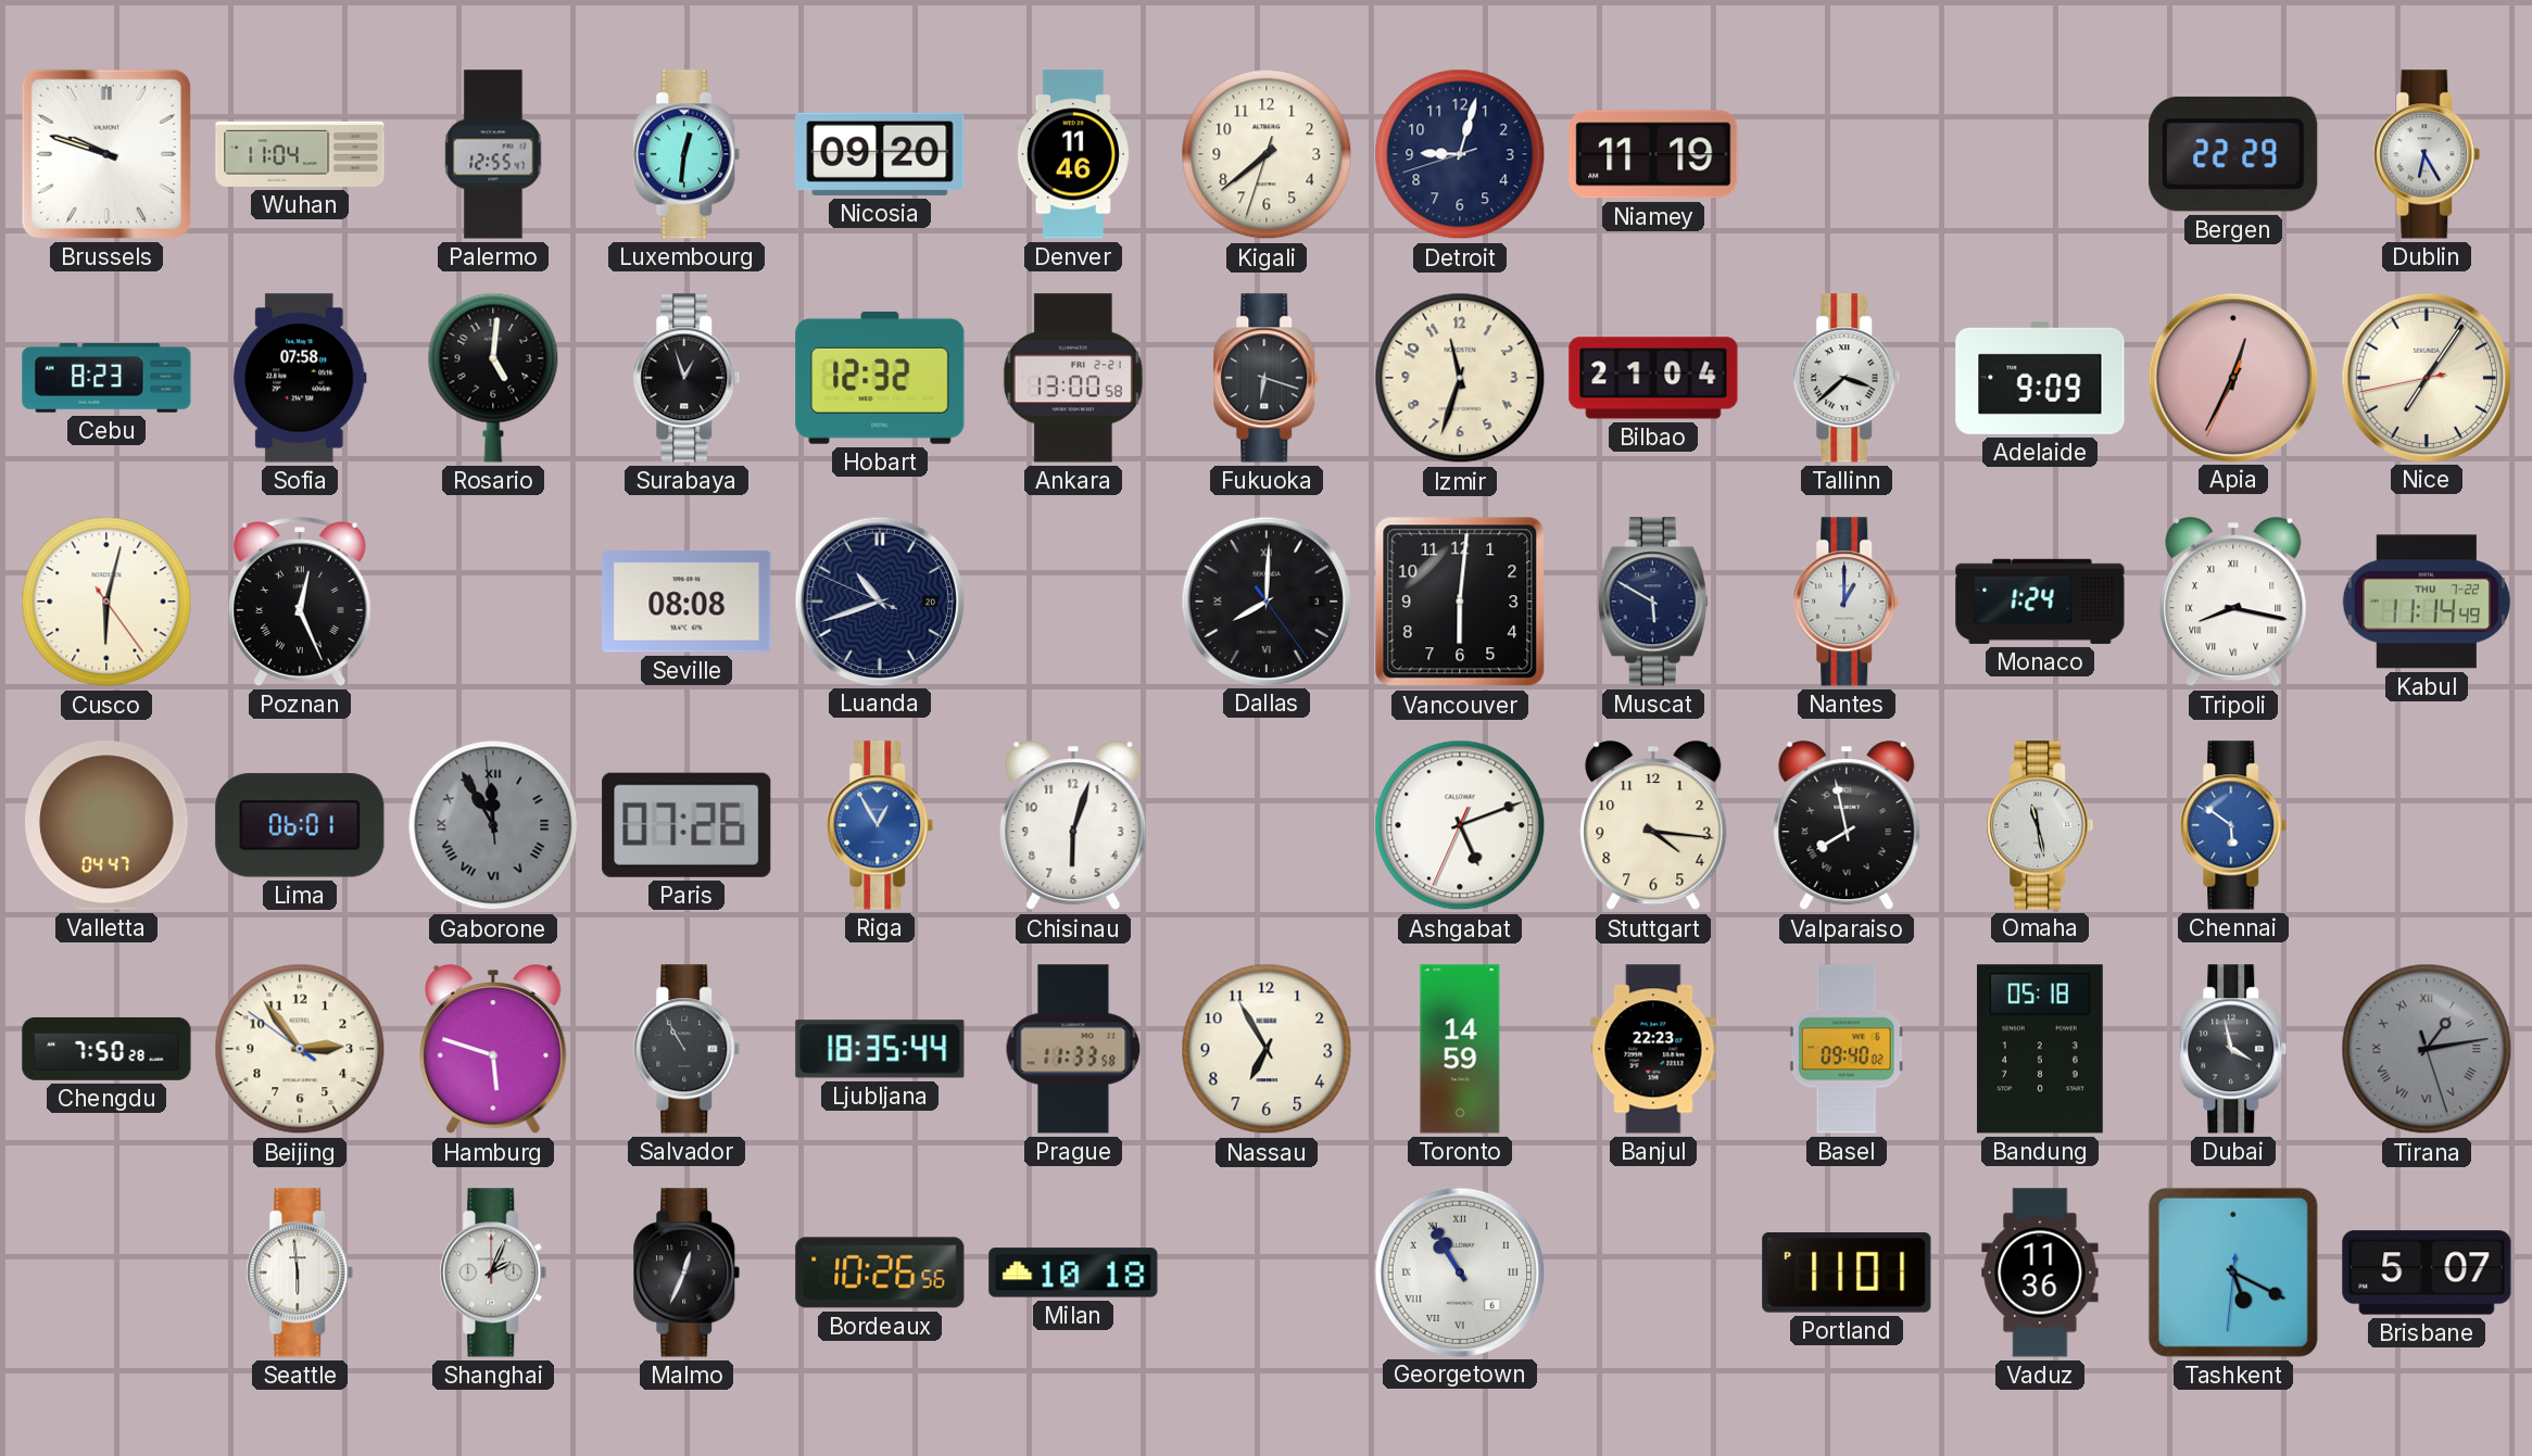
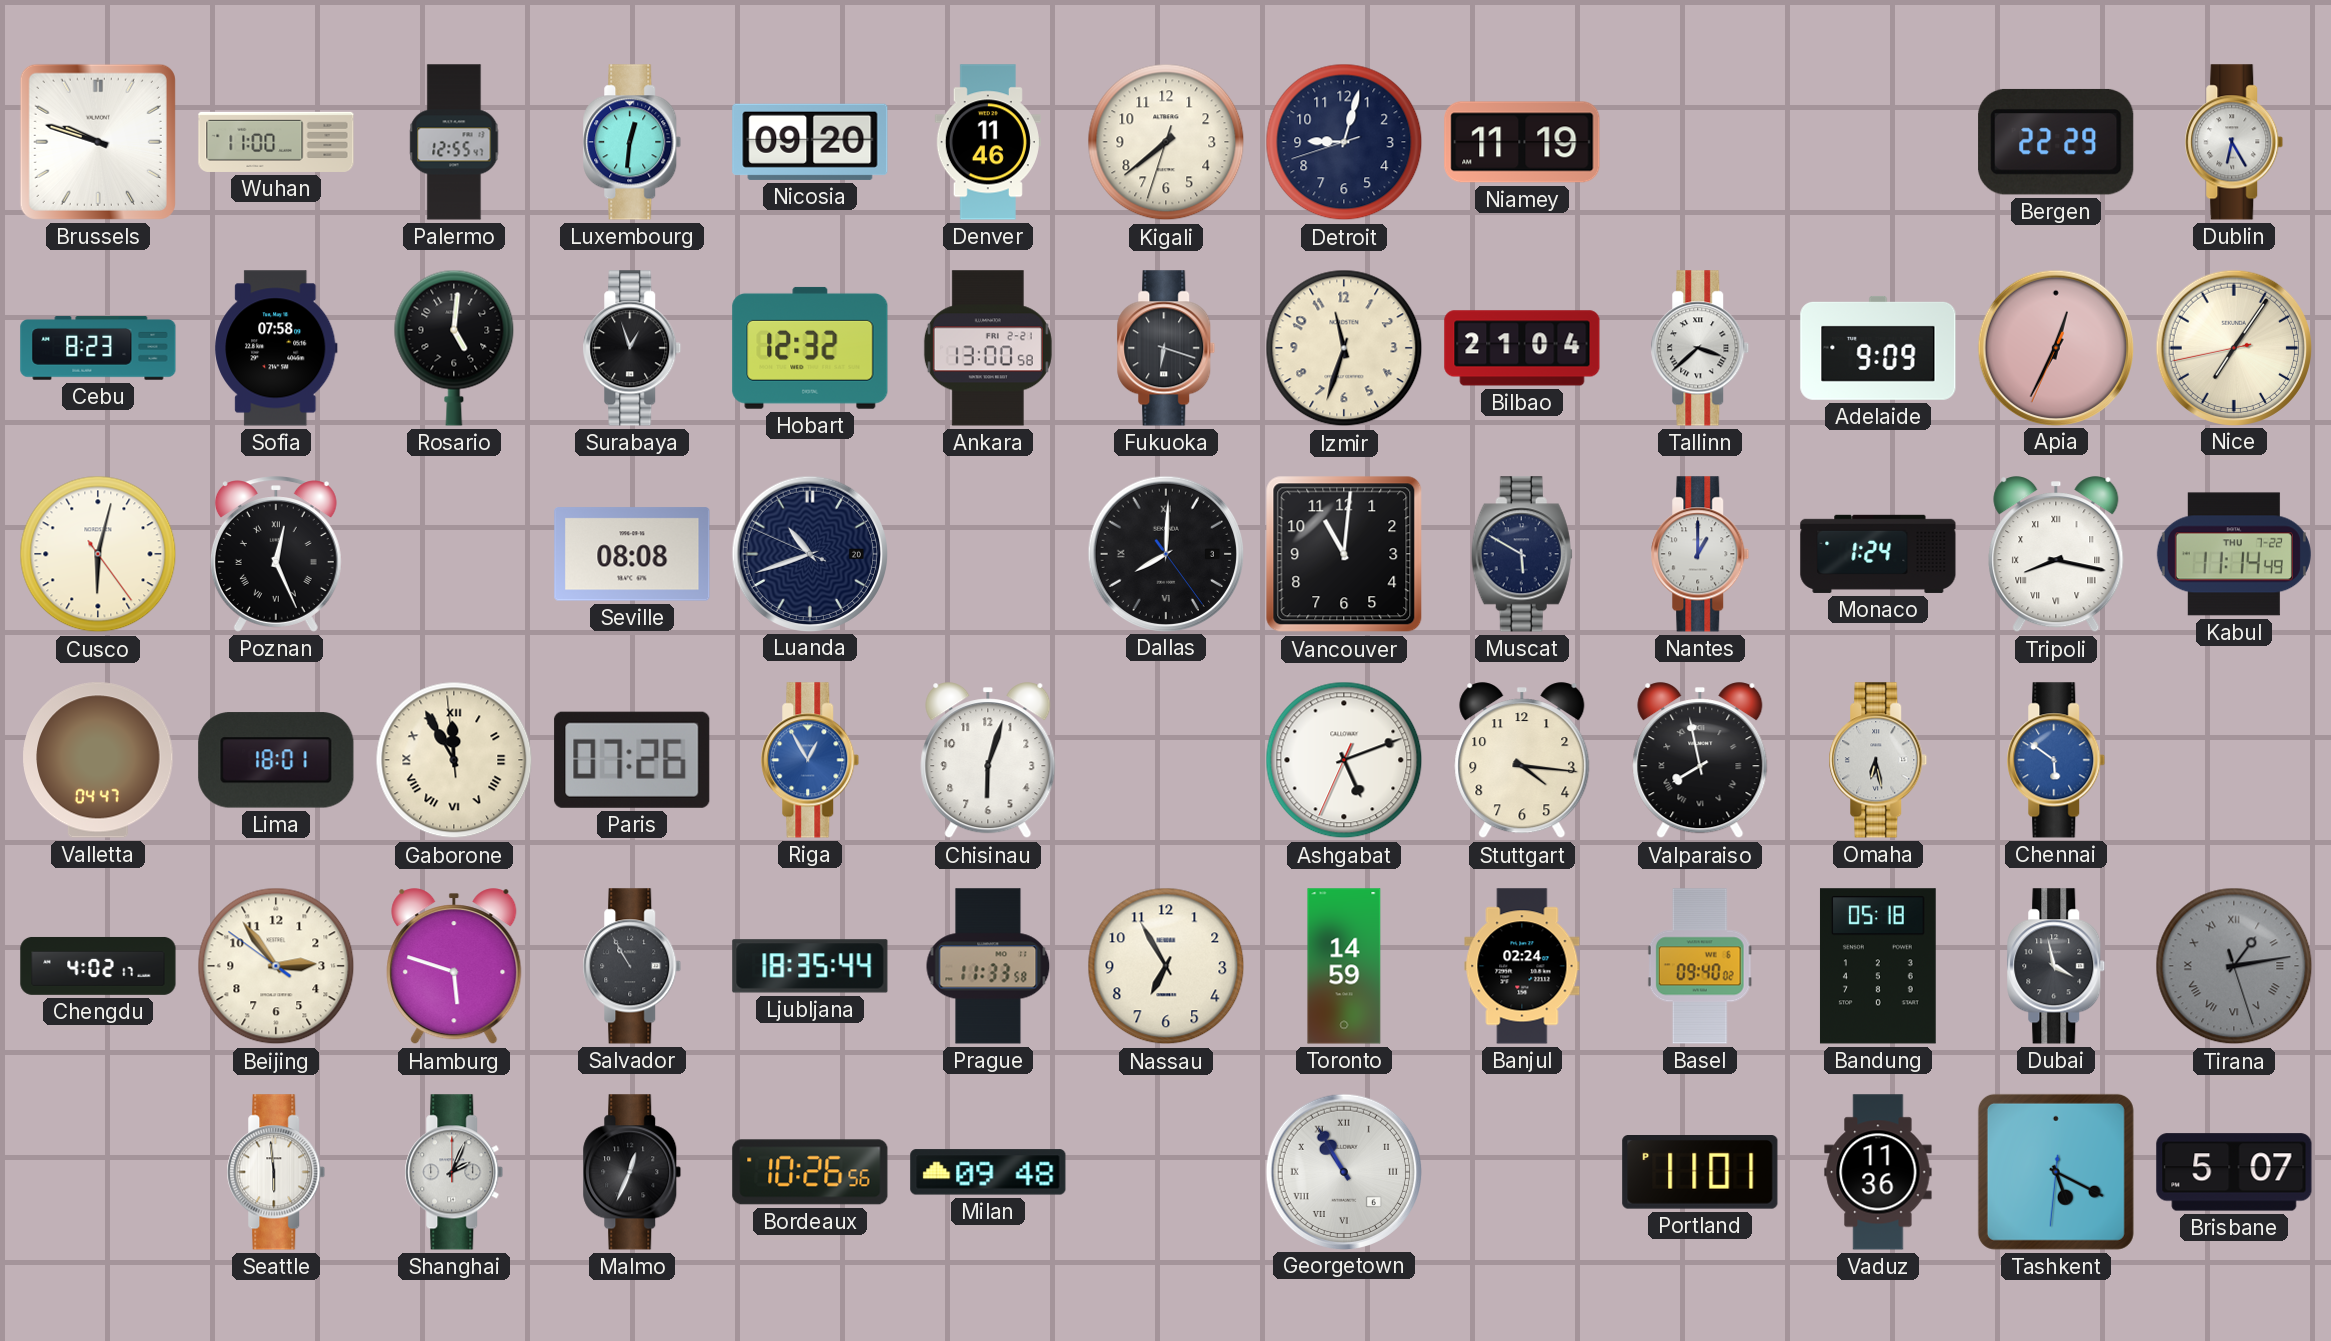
Wuhan: 11:04 -> 11:00 (276, 142)
Vancouver: 6:01 -> 11:01 (1344, 554)
Lima: 06:01 -> 18:01 (276, 760)
Gaborone dial: grey -> cream (454, 760)
Omaha: 11:28 -> 6:28 (1878, 760)
Chengdu: 7:50 -> 4:02 (98, 966)
Banjul: 22:23 -> 02:24 (1522, 966)
Milan: 10:18 -> 09:48 (988, 1172)
